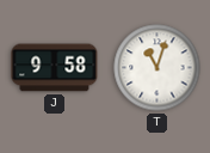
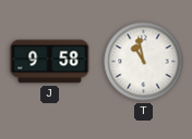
T: 11:03 -> 10:58 (144, 62)
